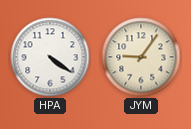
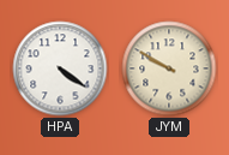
JYM: 9:06 -> 9:50 (169, 68)
